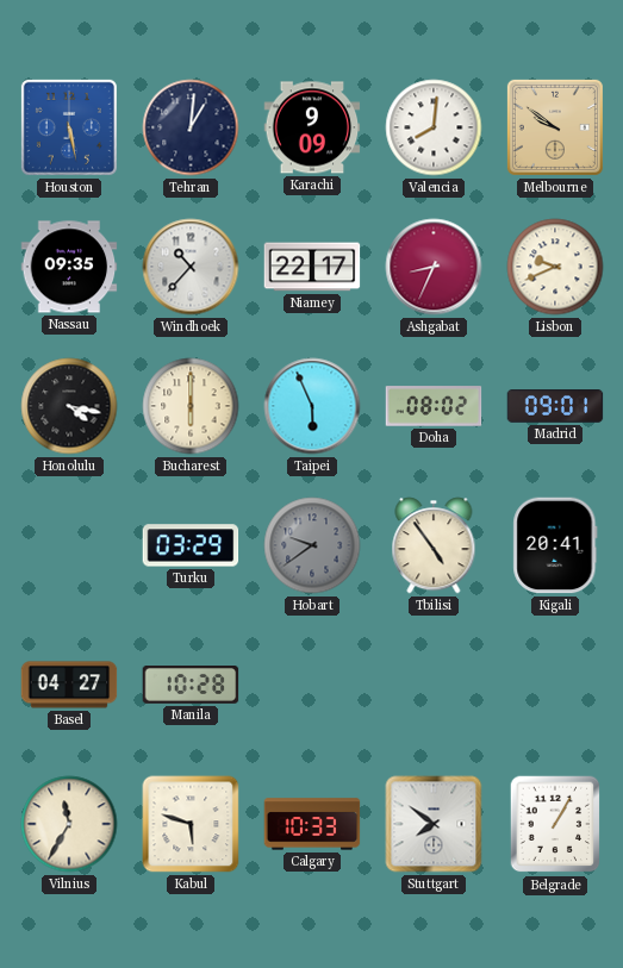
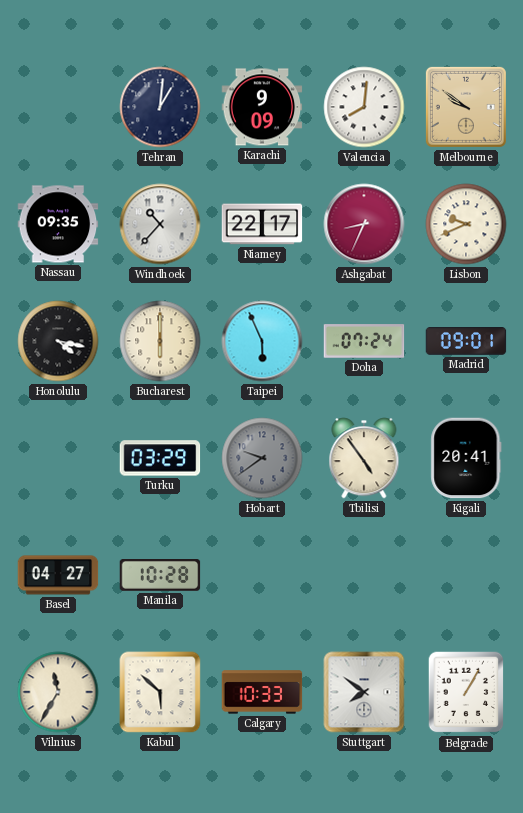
Houston: 5:28 -> none (69, 127)
Doha: 08:02 -> 07:24 (364, 341)
Kabul: 5:48 -> 5:52 (160, 692)
